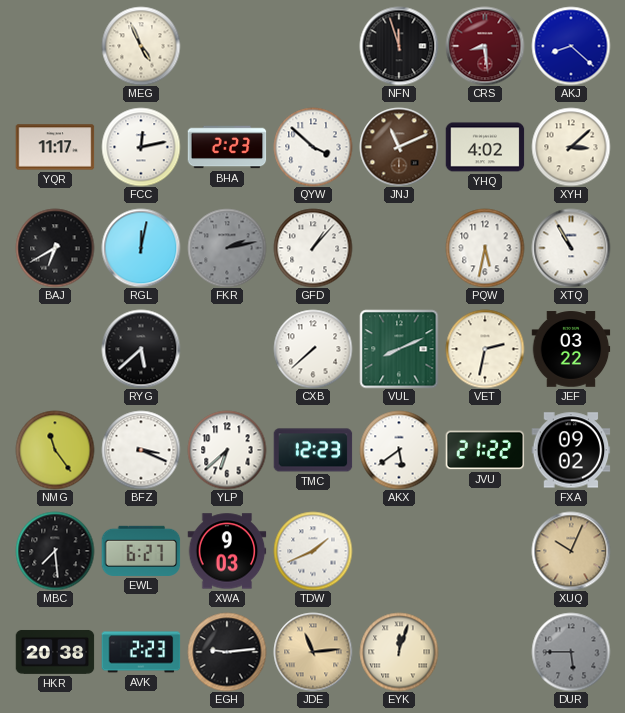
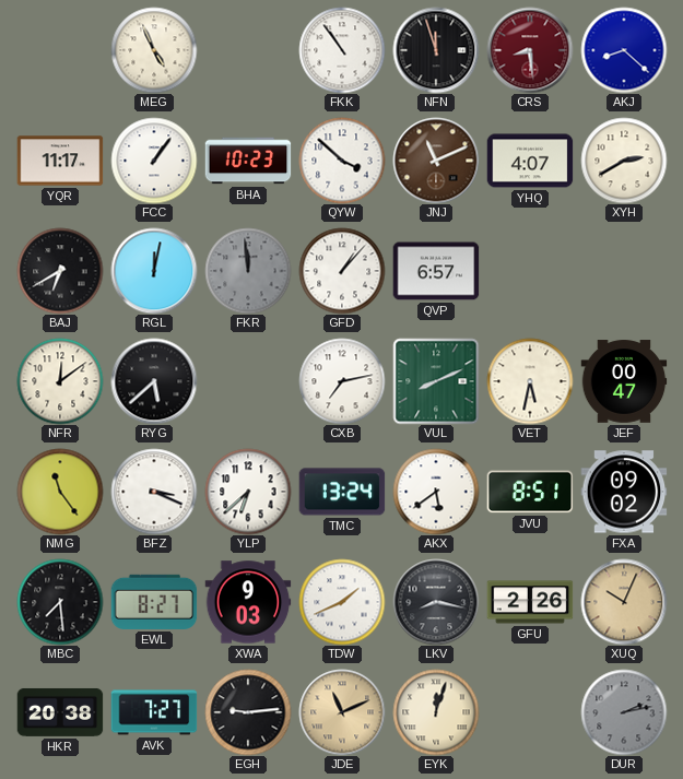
FKK: none -> 10:54 (342, 50)
FCC: 12:13 -> 1:06 (154, 161)
BHA: 2:23 -> 10:23 (248, 161)
YHQ: 4:02 -> 4:07 (530, 161)
XYH: 3:08 -> 2:40 (624, 161)
FKR: 2:13 -> 11:59 (248, 271)
QVP: none -> 6:57 (436, 271)
PQW: 5:32 -> none (485, 248)
XTQ: 10:55 -> none (571, 248)
NFR: none -> 12:09 (60, 381)
CXB: 7:38 -> 7:13 (342, 381)
VET: 2:32 -> 5:32 (530, 381)
JEF: 03:22 -> 00:47 (624, 381)
TMC: 12:23 -> 13:24 (342, 492)
JVU: 21:22 -> 8:51 (530, 492)
EWL: 6:27 -> 8:27 (154, 602)
LKV: none -> 8:17 (436, 602)
GFU: none -> 2:26 (530, 602)
AVK: 2:23 -> 7:27 (154, 712)
JDE: 11:14 -> 11:11 (342, 712)
DUR: 5:45 -> 2:13 (624, 712)
